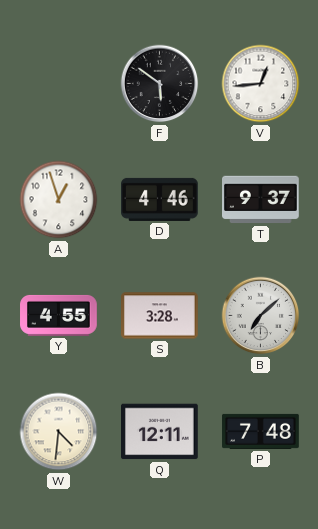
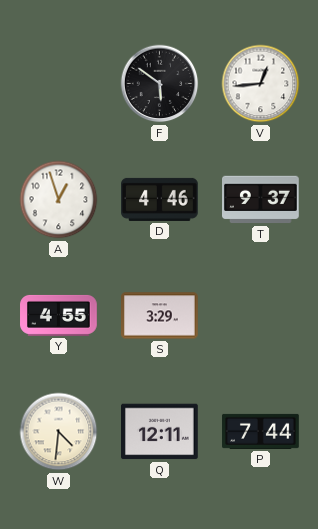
S: 3:28 -> 3:29 (160, 316)
B: 7:08 -> none (261, 316)
P: 7:48 -> 7:44 (261, 431)
